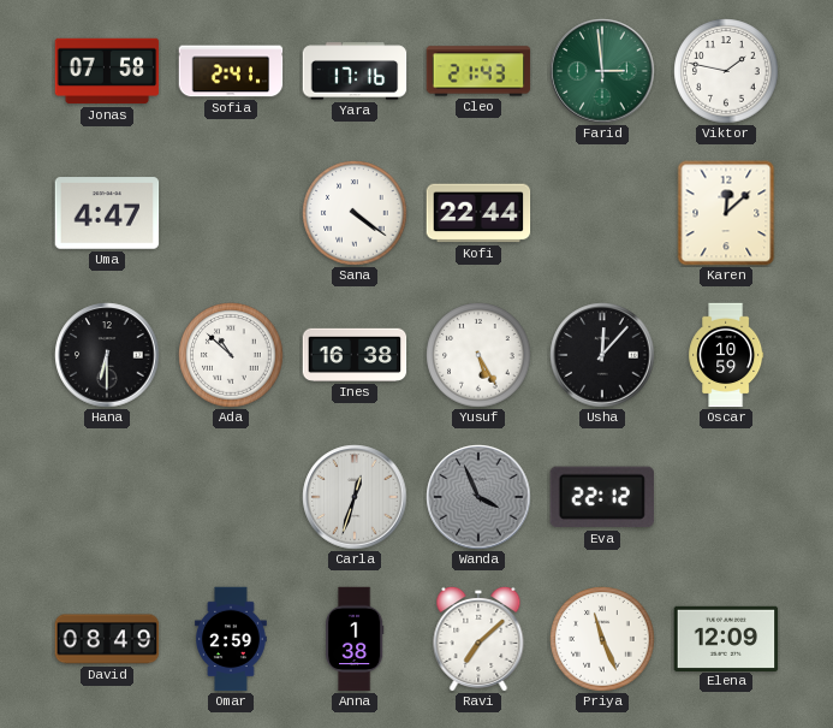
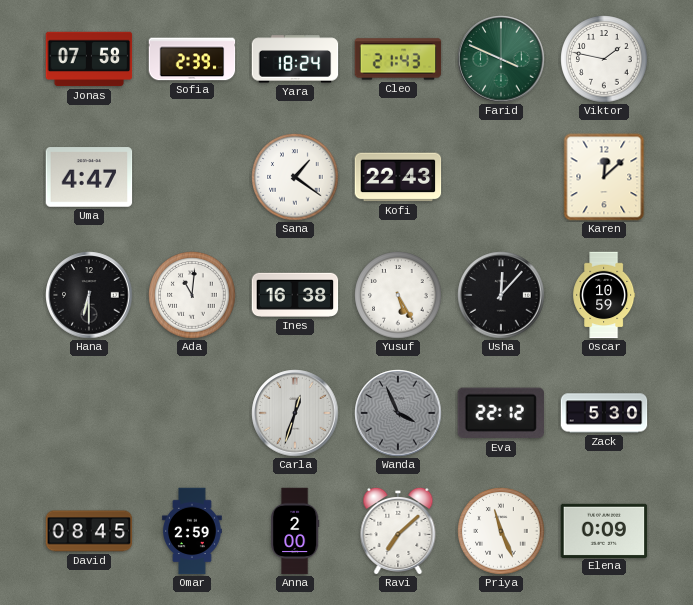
Sofia: 2:41 -> 2:39 (192, 59)
Yara: 17:16 -> 18:24 (295, 59)
Farid: 2:59 -> 3:49 (501, 59)
Sana: 4:21 -> 1:21 (295, 177)
Kofi: 22:44 -> 22:43 (398, 177)
Ada: 10:52 -> 11:01 (192, 295)
Zack: none -> 5:30 (604, 413)
David: 08:49 -> 08:45 (89, 531)
Anna: 1:38 -> 2:00 (296, 531)
Elena: 12:09 -> 0:09 (604, 530)
